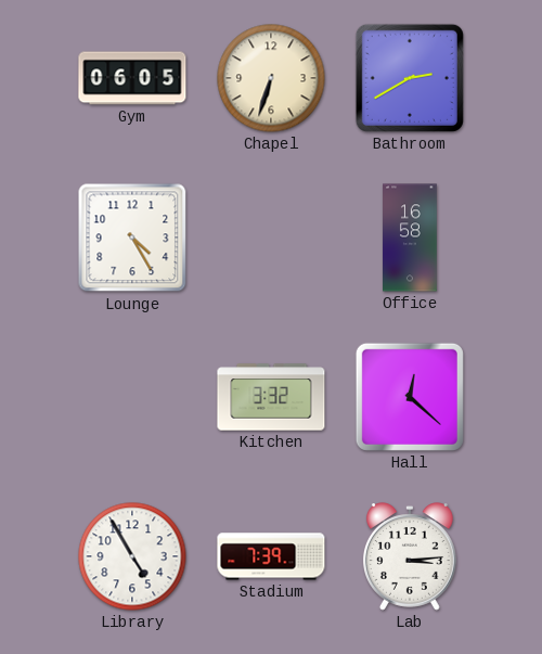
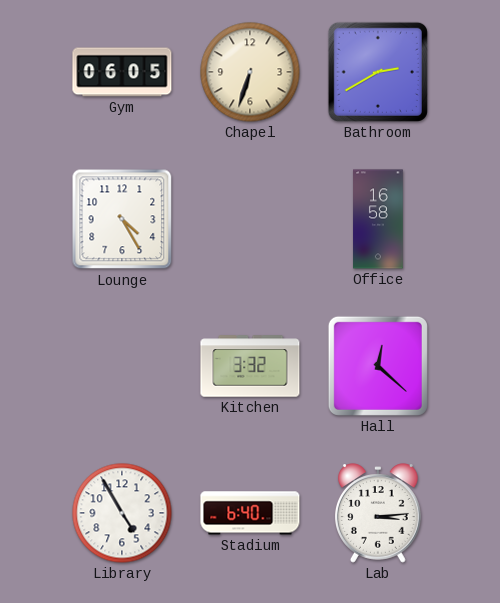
Stadium: 7:39 -> 6:40 (250, 513)
